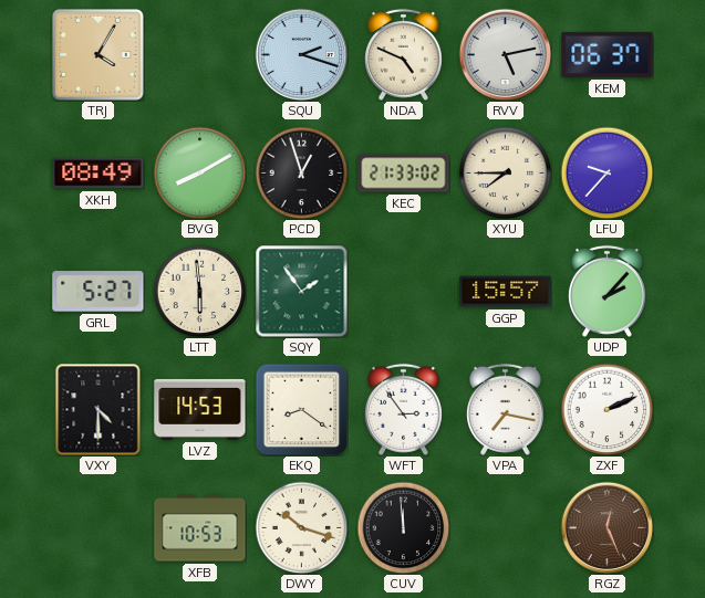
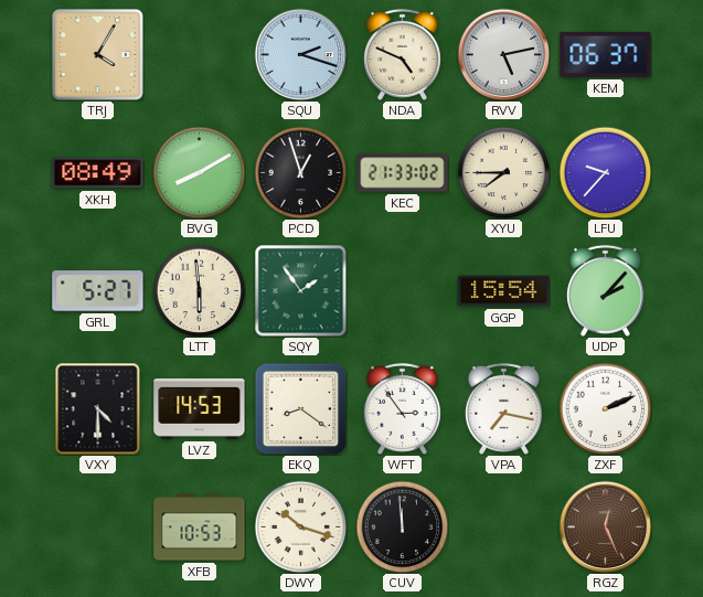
GGP: 15:57 -> 15:54 (504, 291)
